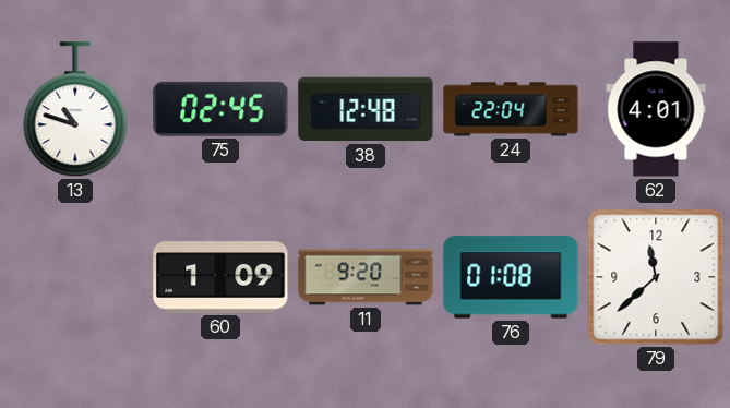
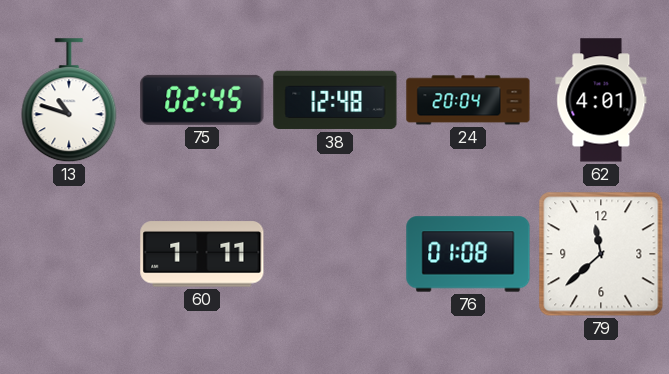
24: 22:04 -> 20:04 (468, 100)
60: 1:09 -> 1:11 (202, 254)
11: 9:20 -> none (366, 277)
